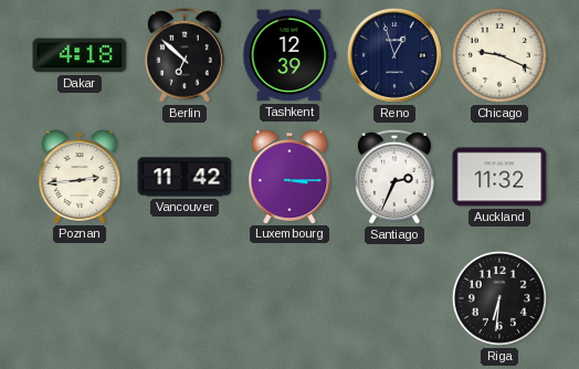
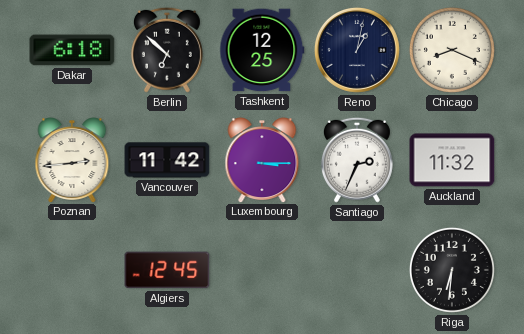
Dakar: 4:18 -> 6:18 (72, 50)
Tashkent: 12:39 -> 12:25 (262, 50)
Reno: 12:57 -> 1:02 (357, 50)
Chicago: 9:19 -> 8:19 (452, 50)
Algiers: none -> 12:45 (167, 270)
